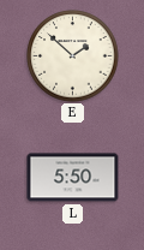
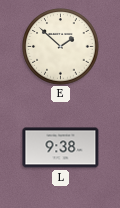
L: 5:50 -> 9:38 (61, 148)
